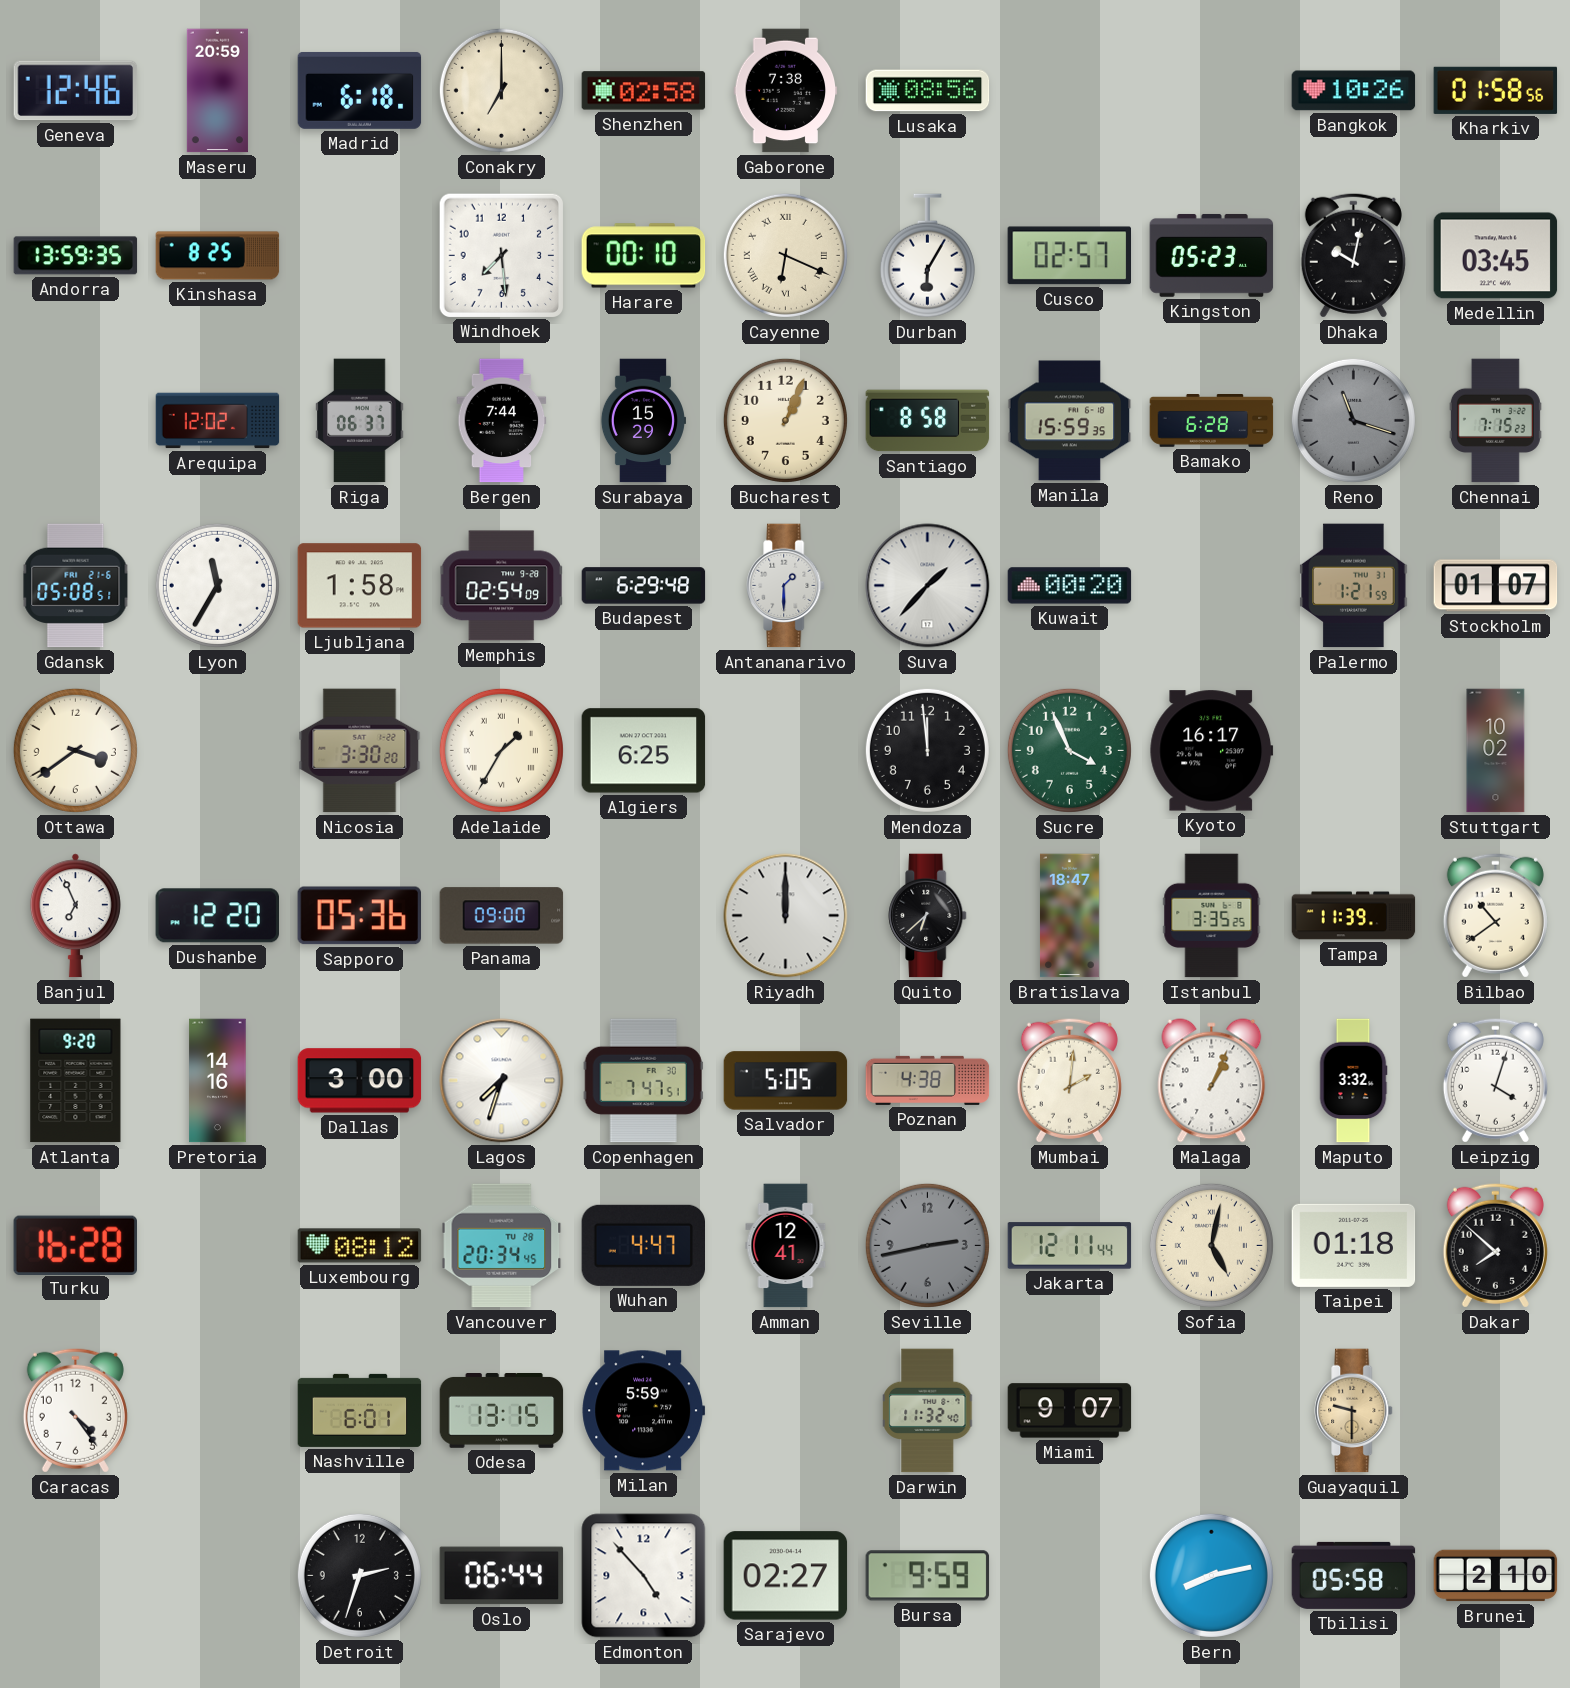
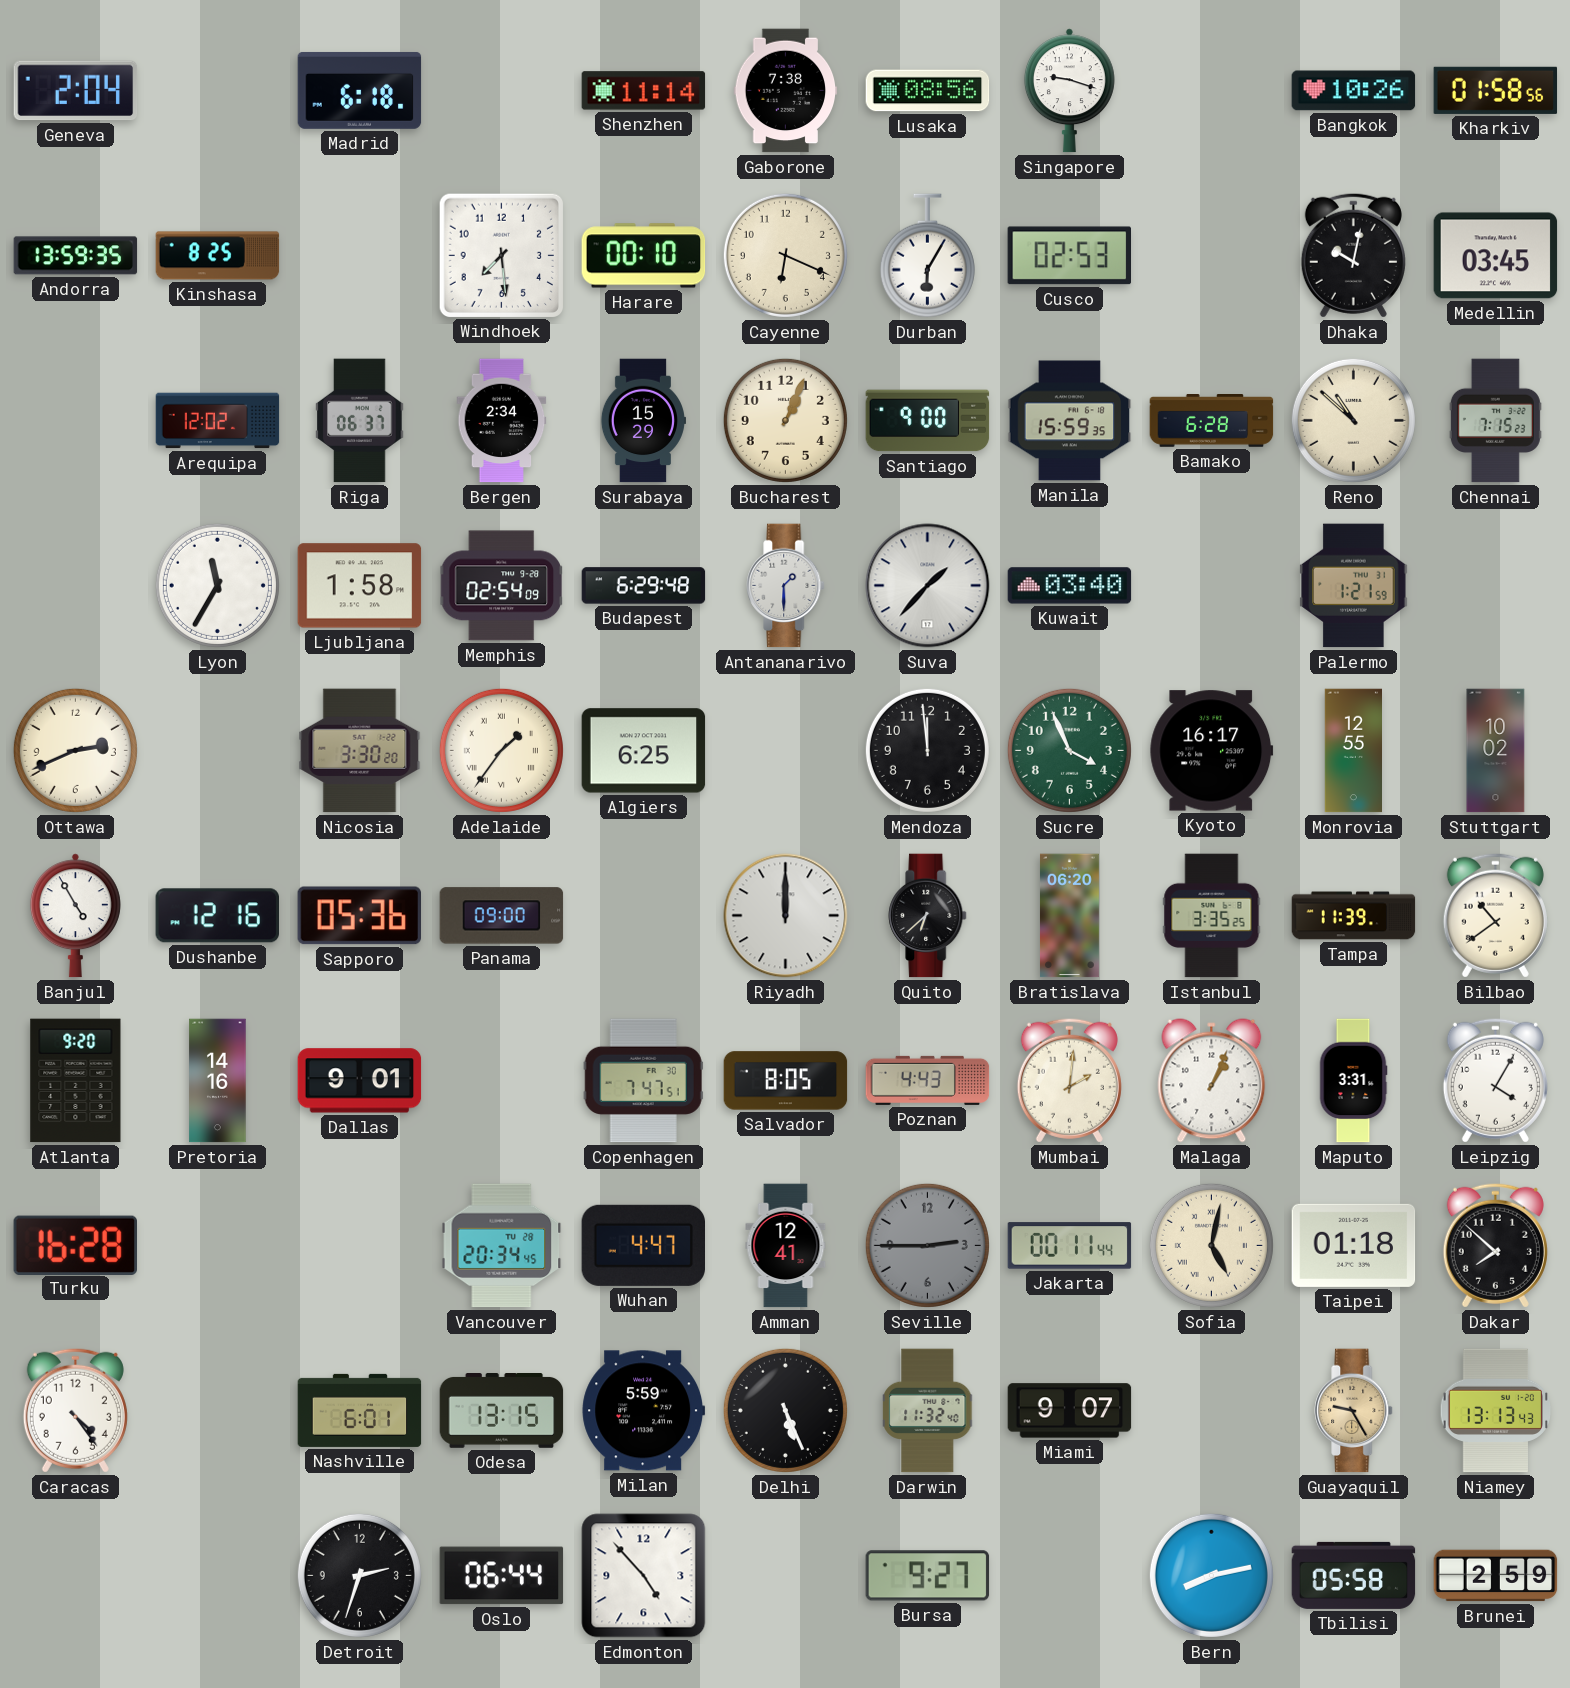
Geneva: 12:46 -> 2:04 (76, 91)
Maseru: 20:59 -> none (217, 91)
Conakry: 7:00 -> none (501, 90)
Shenzhen: 02:58 -> 11:14 (644, 91)
Singapore: none -> 9:18 (1069, 91)
Cayenne numerals: Roman -> Arabic (785, 255)
Cusco: 02:57 -> 02:53 (1069, 256)
Kingston: 05:23 -> none (1212, 256)
Bergen: 7:44 -> 2:34 (502, 421)
Santiago: 8:58 -> 9:00 (928, 421)
Reno: 11:18 -> 10:52 (1353, 420)
Reno dial: grey -> cream (1353, 420)
Gdansk: 05:08 -> none (76, 586)
Kuwait: 00:20 -> 03:40 (1070, 586)
Stockholm: 01:07 -> none (1496, 586)
Ottawa: 3:39 -> 2:41 (75, 750)
Adelaide: 1:35 -> 1:36 (501, 750)
Monrovia: none -> 12:55 (1354, 751)
Banjul: 6:56 -> 4:55 (75, 916)
Dushanbe: 12:20 -> 12:16 (217, 916)
Bratislava: 18:47 -> 06:20 (1069, 916)
Dallas: 3:00 -> 9:01 (360, 1081)
Lagos: 7:33 -> none (502, 1081)
Salvador: 5:05 -> 8:05 (786, 1081)
Poznan: 4:38 -> 4:43 (928, 1080)
Maputo: 3:32 -> 3:31 (1353, 1081)
Leipzig: 4:03 -> 4:05 (1495, 1080)
Luxembourg: 08:12 -> none (360, 1246)
Seville: 2:43 -> 2:45 (927, 1245)
Jakarta: 12:11 -> 00:11 (1070, 1246)
Delhi: none -> 5:26 (785, 1410)
Guayaquil: 9:30 -> 9:25 (1354, 1411)
Niamey: none -> 13:13 (1495, 1411)
Sarajevo: 02:27 -> none (786, 1576)
Bursa: 9:59 -> 9:27 (928, 1576)
Brunei: 2:10 -> 2:59 (1496, 1576)
